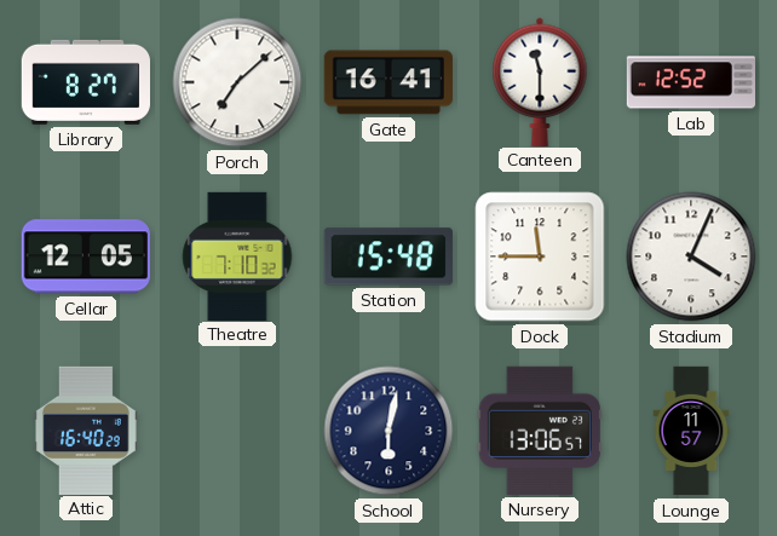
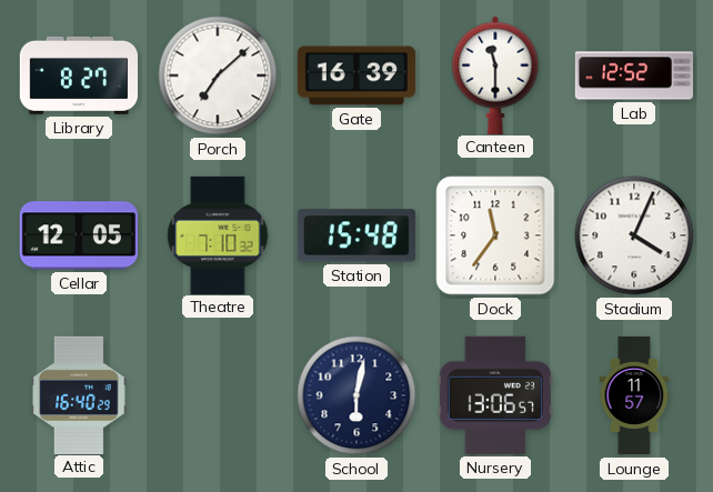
Gate: 16:41 -> 16:39 (356, 76)
Dock: 11:45 -> 11:36 (495, 235)
